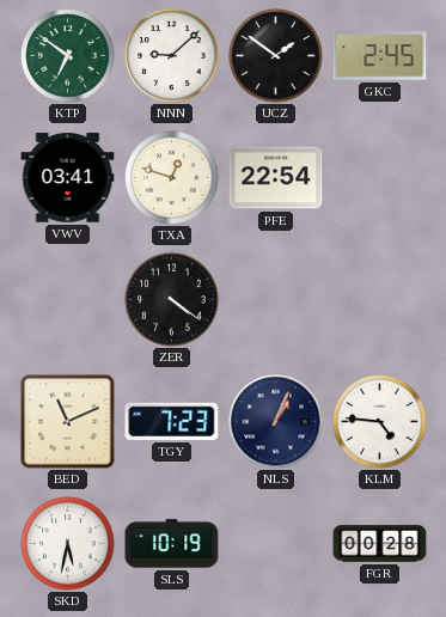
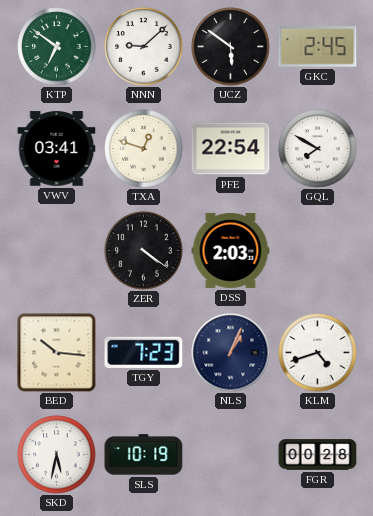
UCZ: 1:51 -> 5:51 (231, 47)
GQL: none -> 7:50 (318, 149)
DSS: none -> 2:03 (231, 250)
BED: 11:11 -> 10:16 (57, 353)
KLM: 4:46 -> 4:42 (318, 353)
